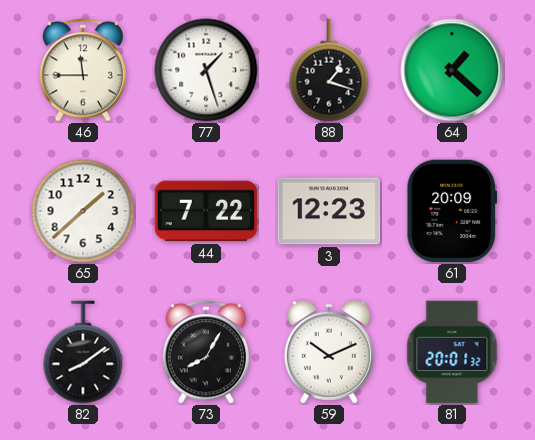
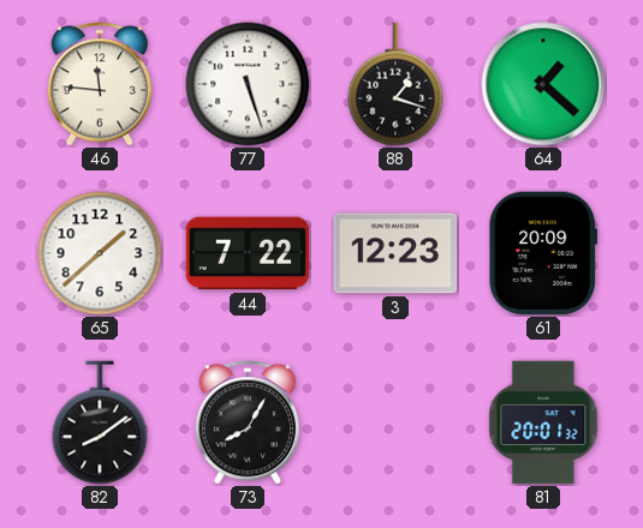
46: 11:45 -> 11:46 (99, 84)
77: 1:27 -> 5:27 (248, 84)
59: 10:11 -> none (329, 352)
